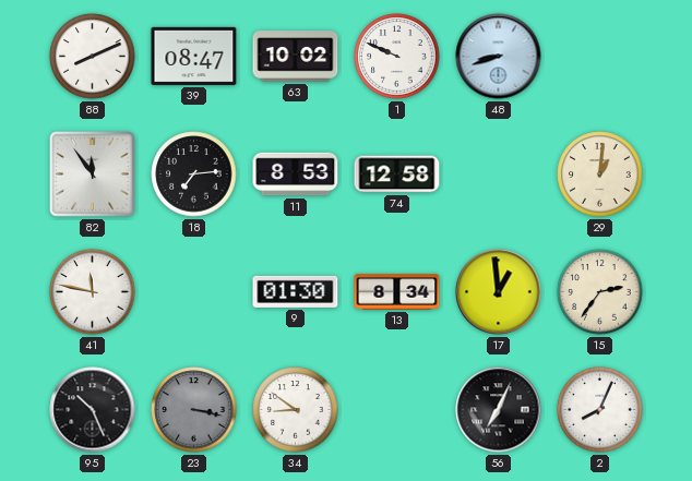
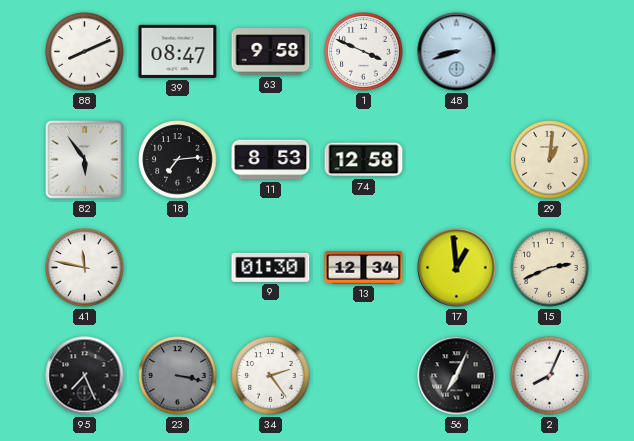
63: 10:02 -> 9:58 (271, 52)
1: 9:49 -> 3:49 (364, 52)
82: 11:54 -> 5:54 (85, 160)
13: 8:34 -> 12:34 (364, 268)
15: 2:36 -> 2:41 (550, 268)
95: 10:26 -> 7:26 (85, 376)
34: 8:51 -> 2:24 (271, 376)
